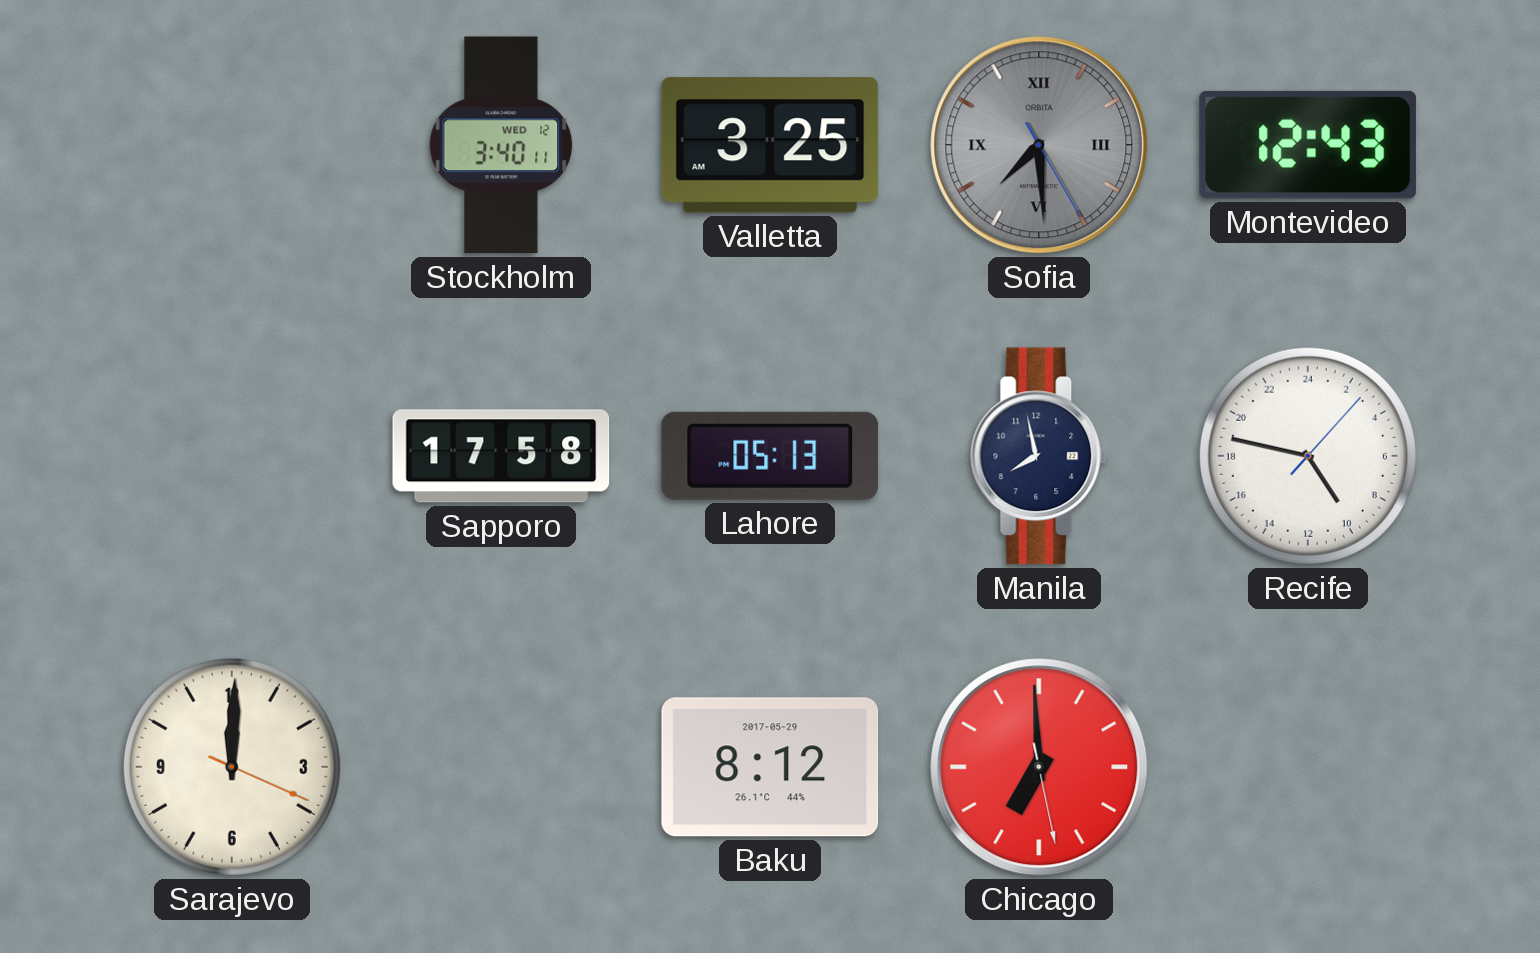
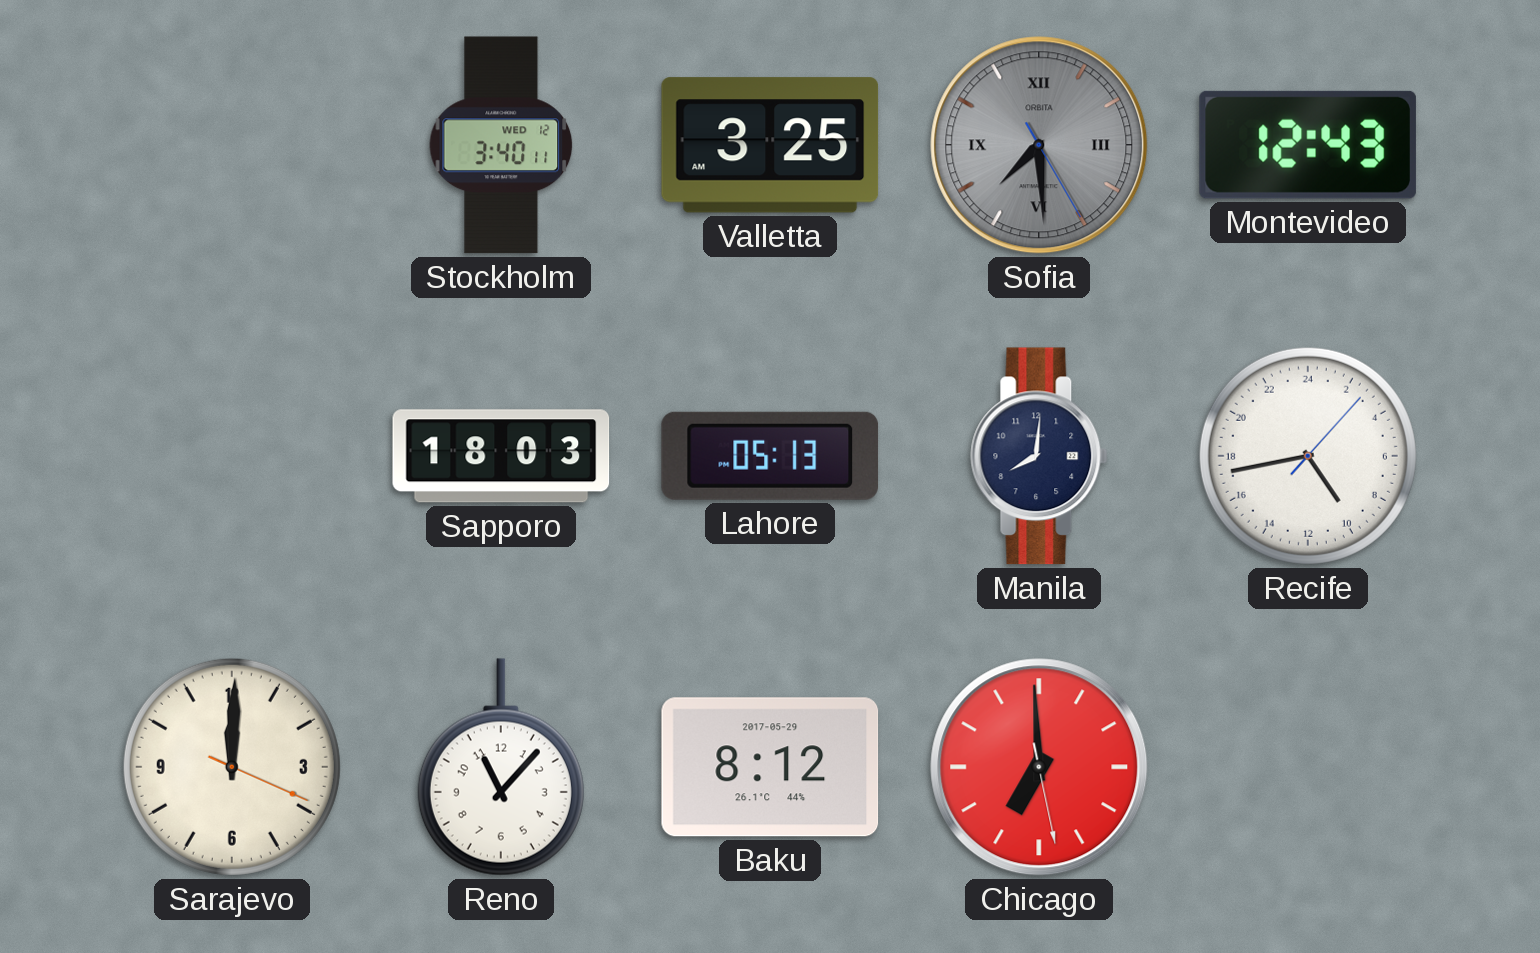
Sapporo: 17:58 -> 18:03 (501, 456)
Manila: 7:58 -> 8:01 (1039, 456)
Recife: 9:47 -> 9:43 (1308, 456)
Reno: none -> 11:07 (501, 767)
